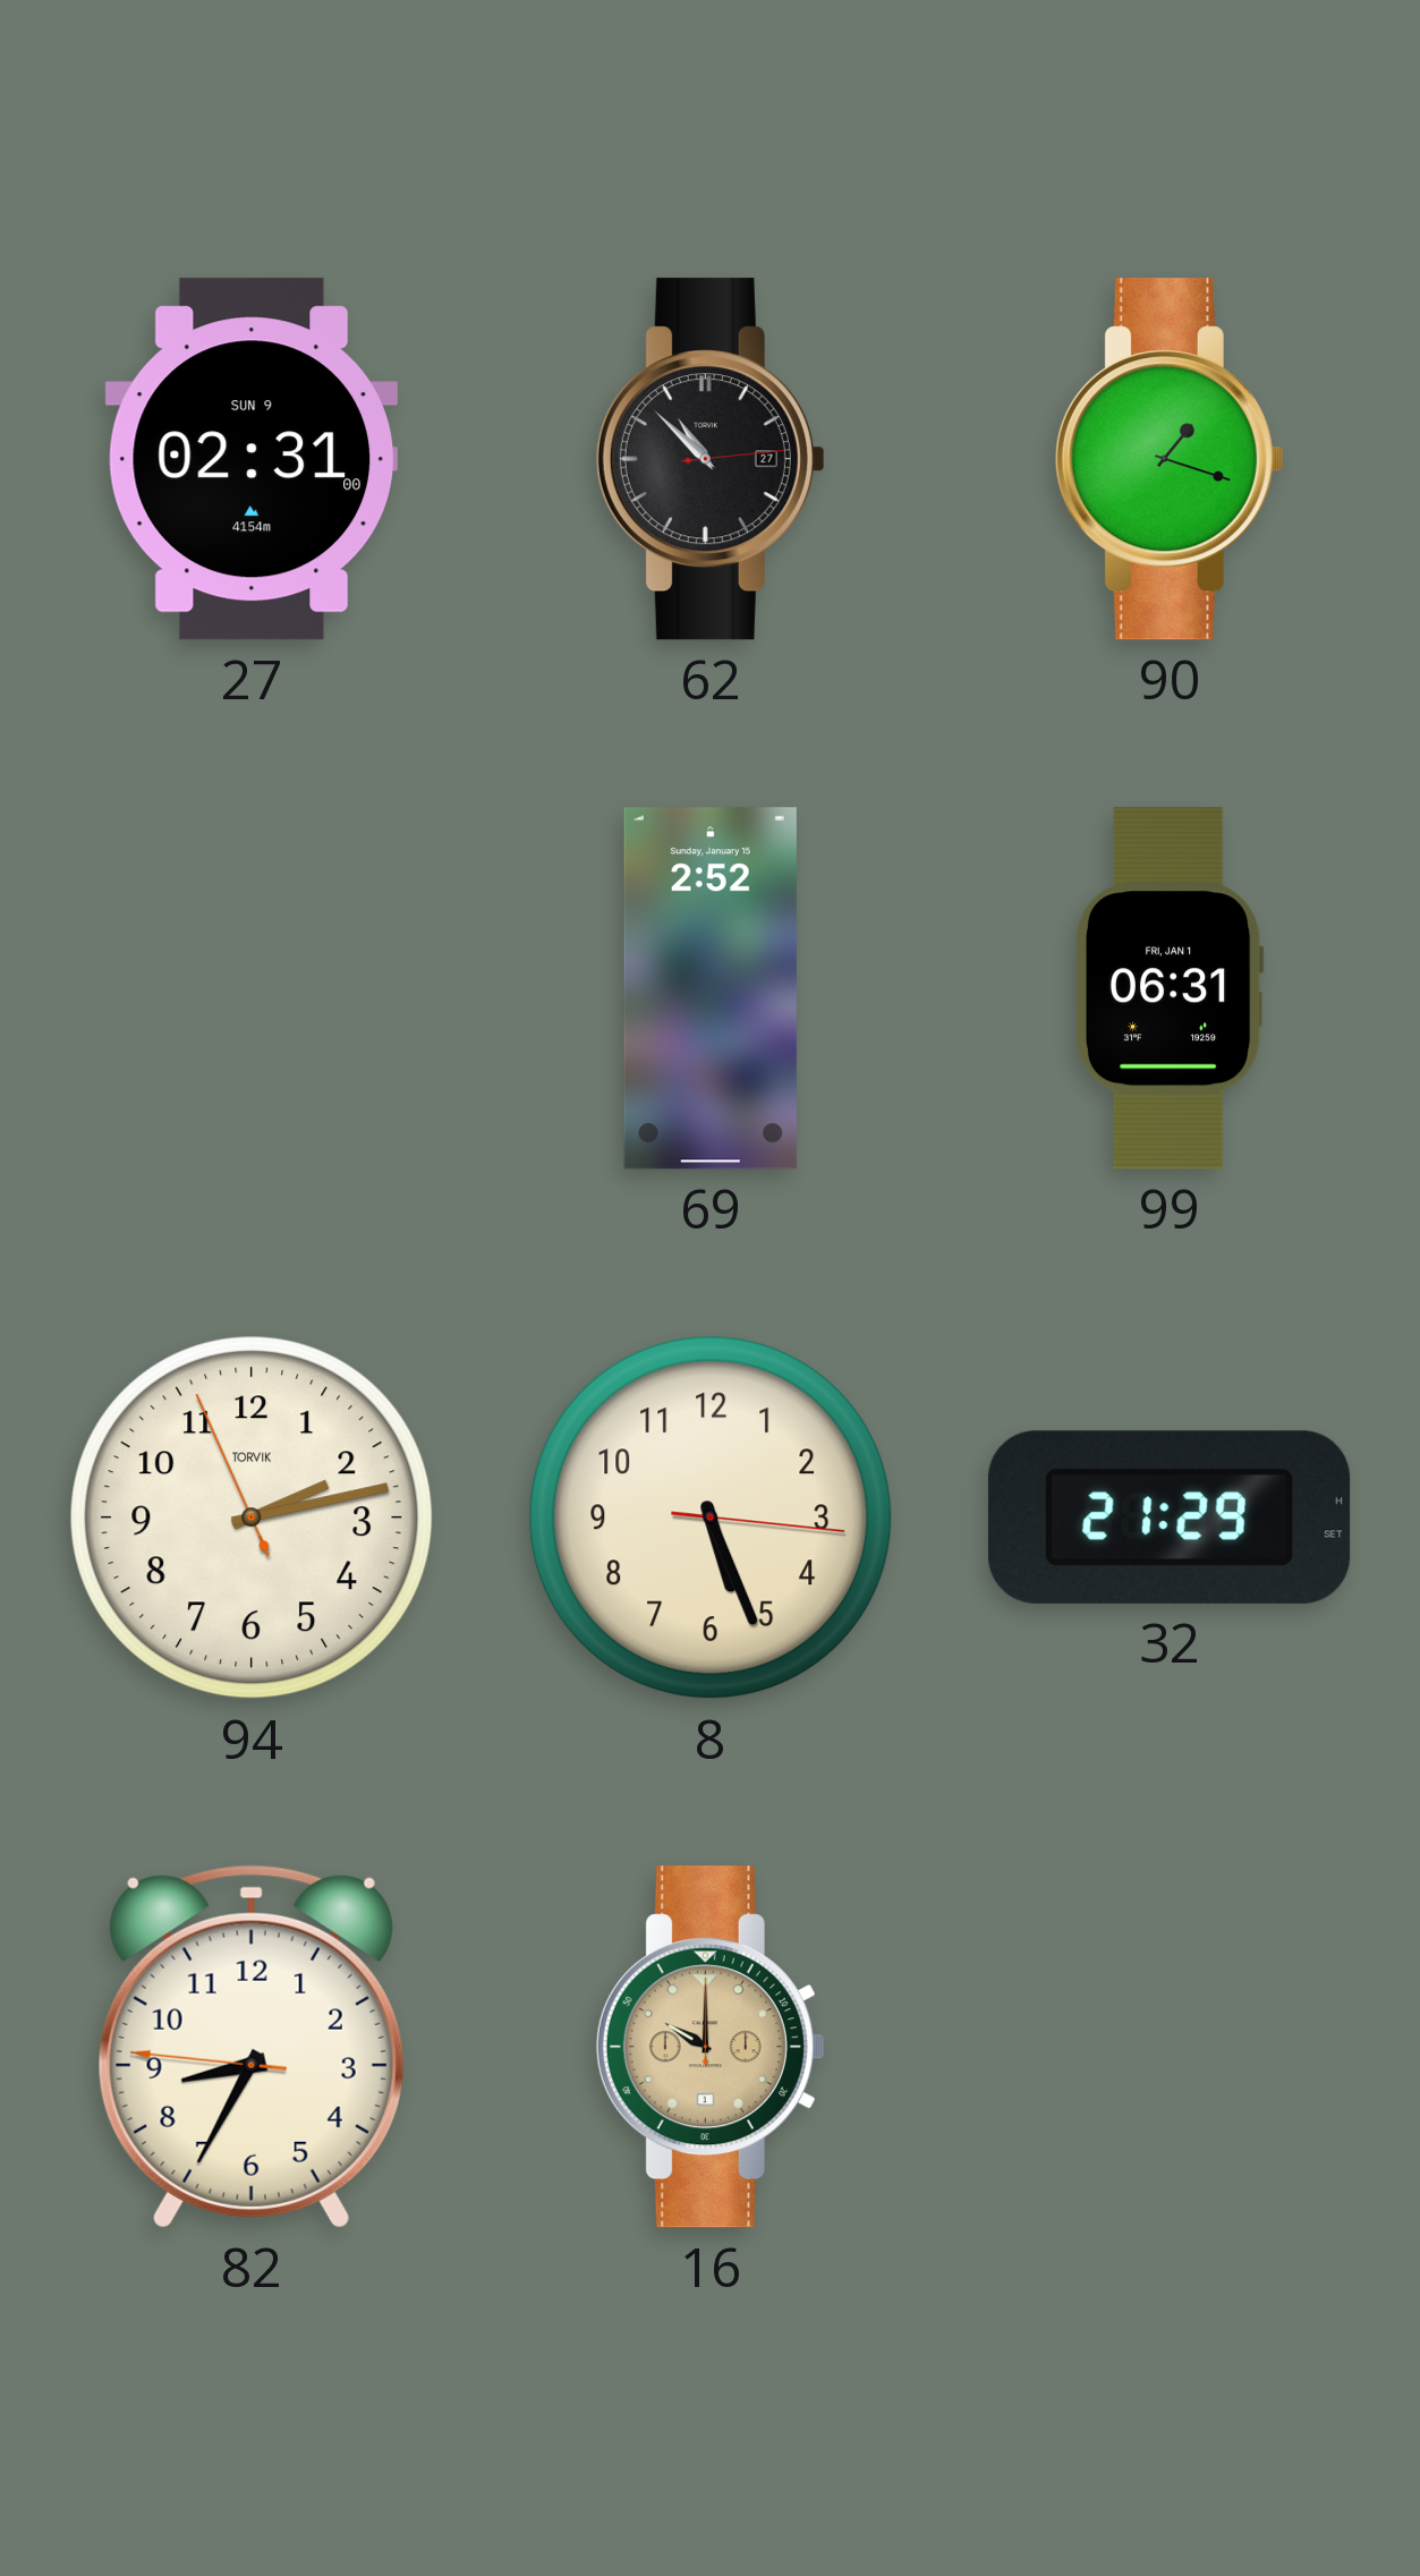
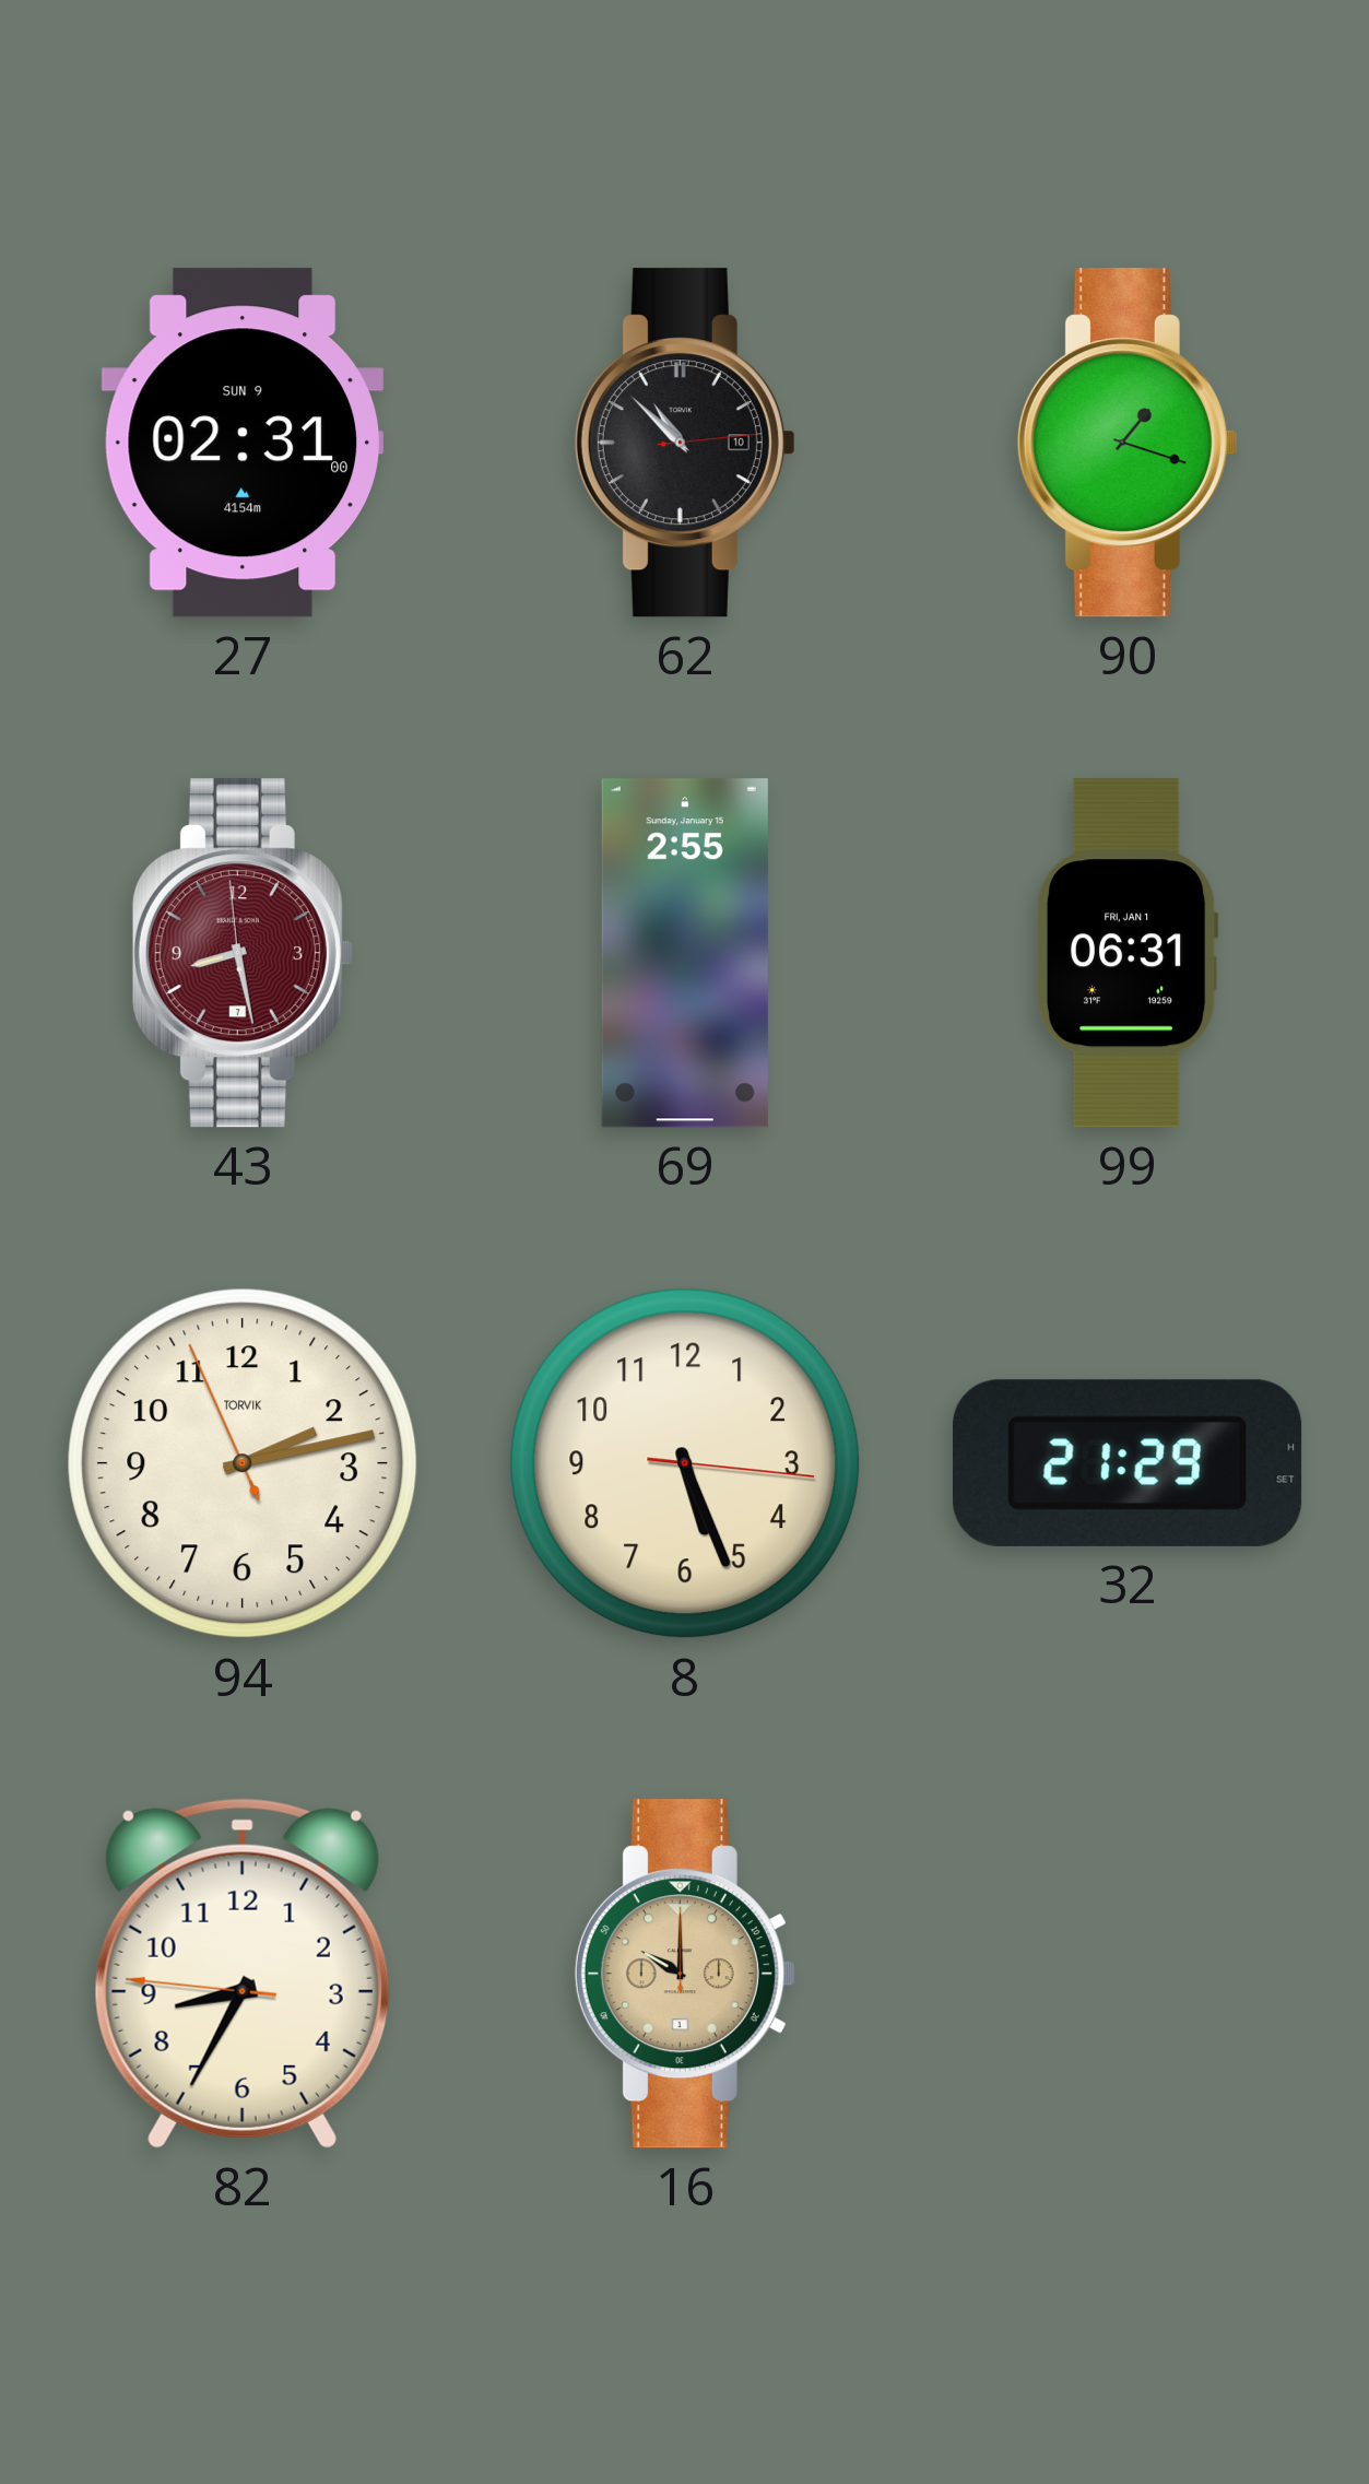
62 date: 27 -> 10 (685, 443)
43: none -> 8:27 (243, 953)
69: 2:52 -> 2:55 (685, 953)
